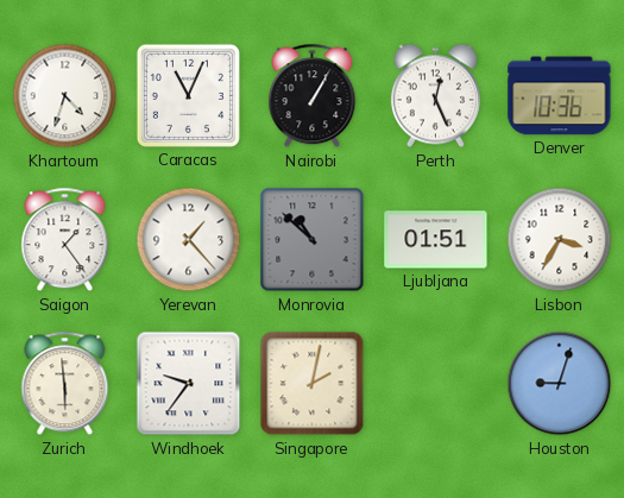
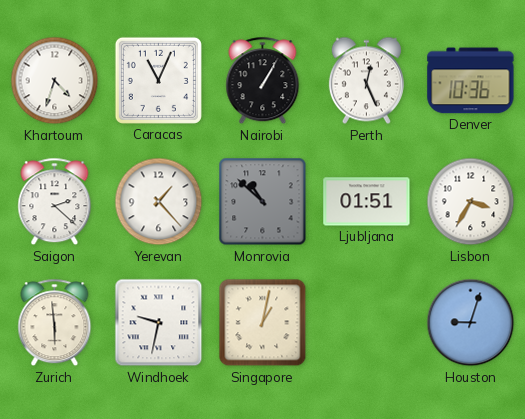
Saigon: 1:24 -> 2:22 (55, 202)
Windhoek: 9:36 -> 9:32 (159, 323)
Singapore: 2:02 -> 1:02 (263, 323)
